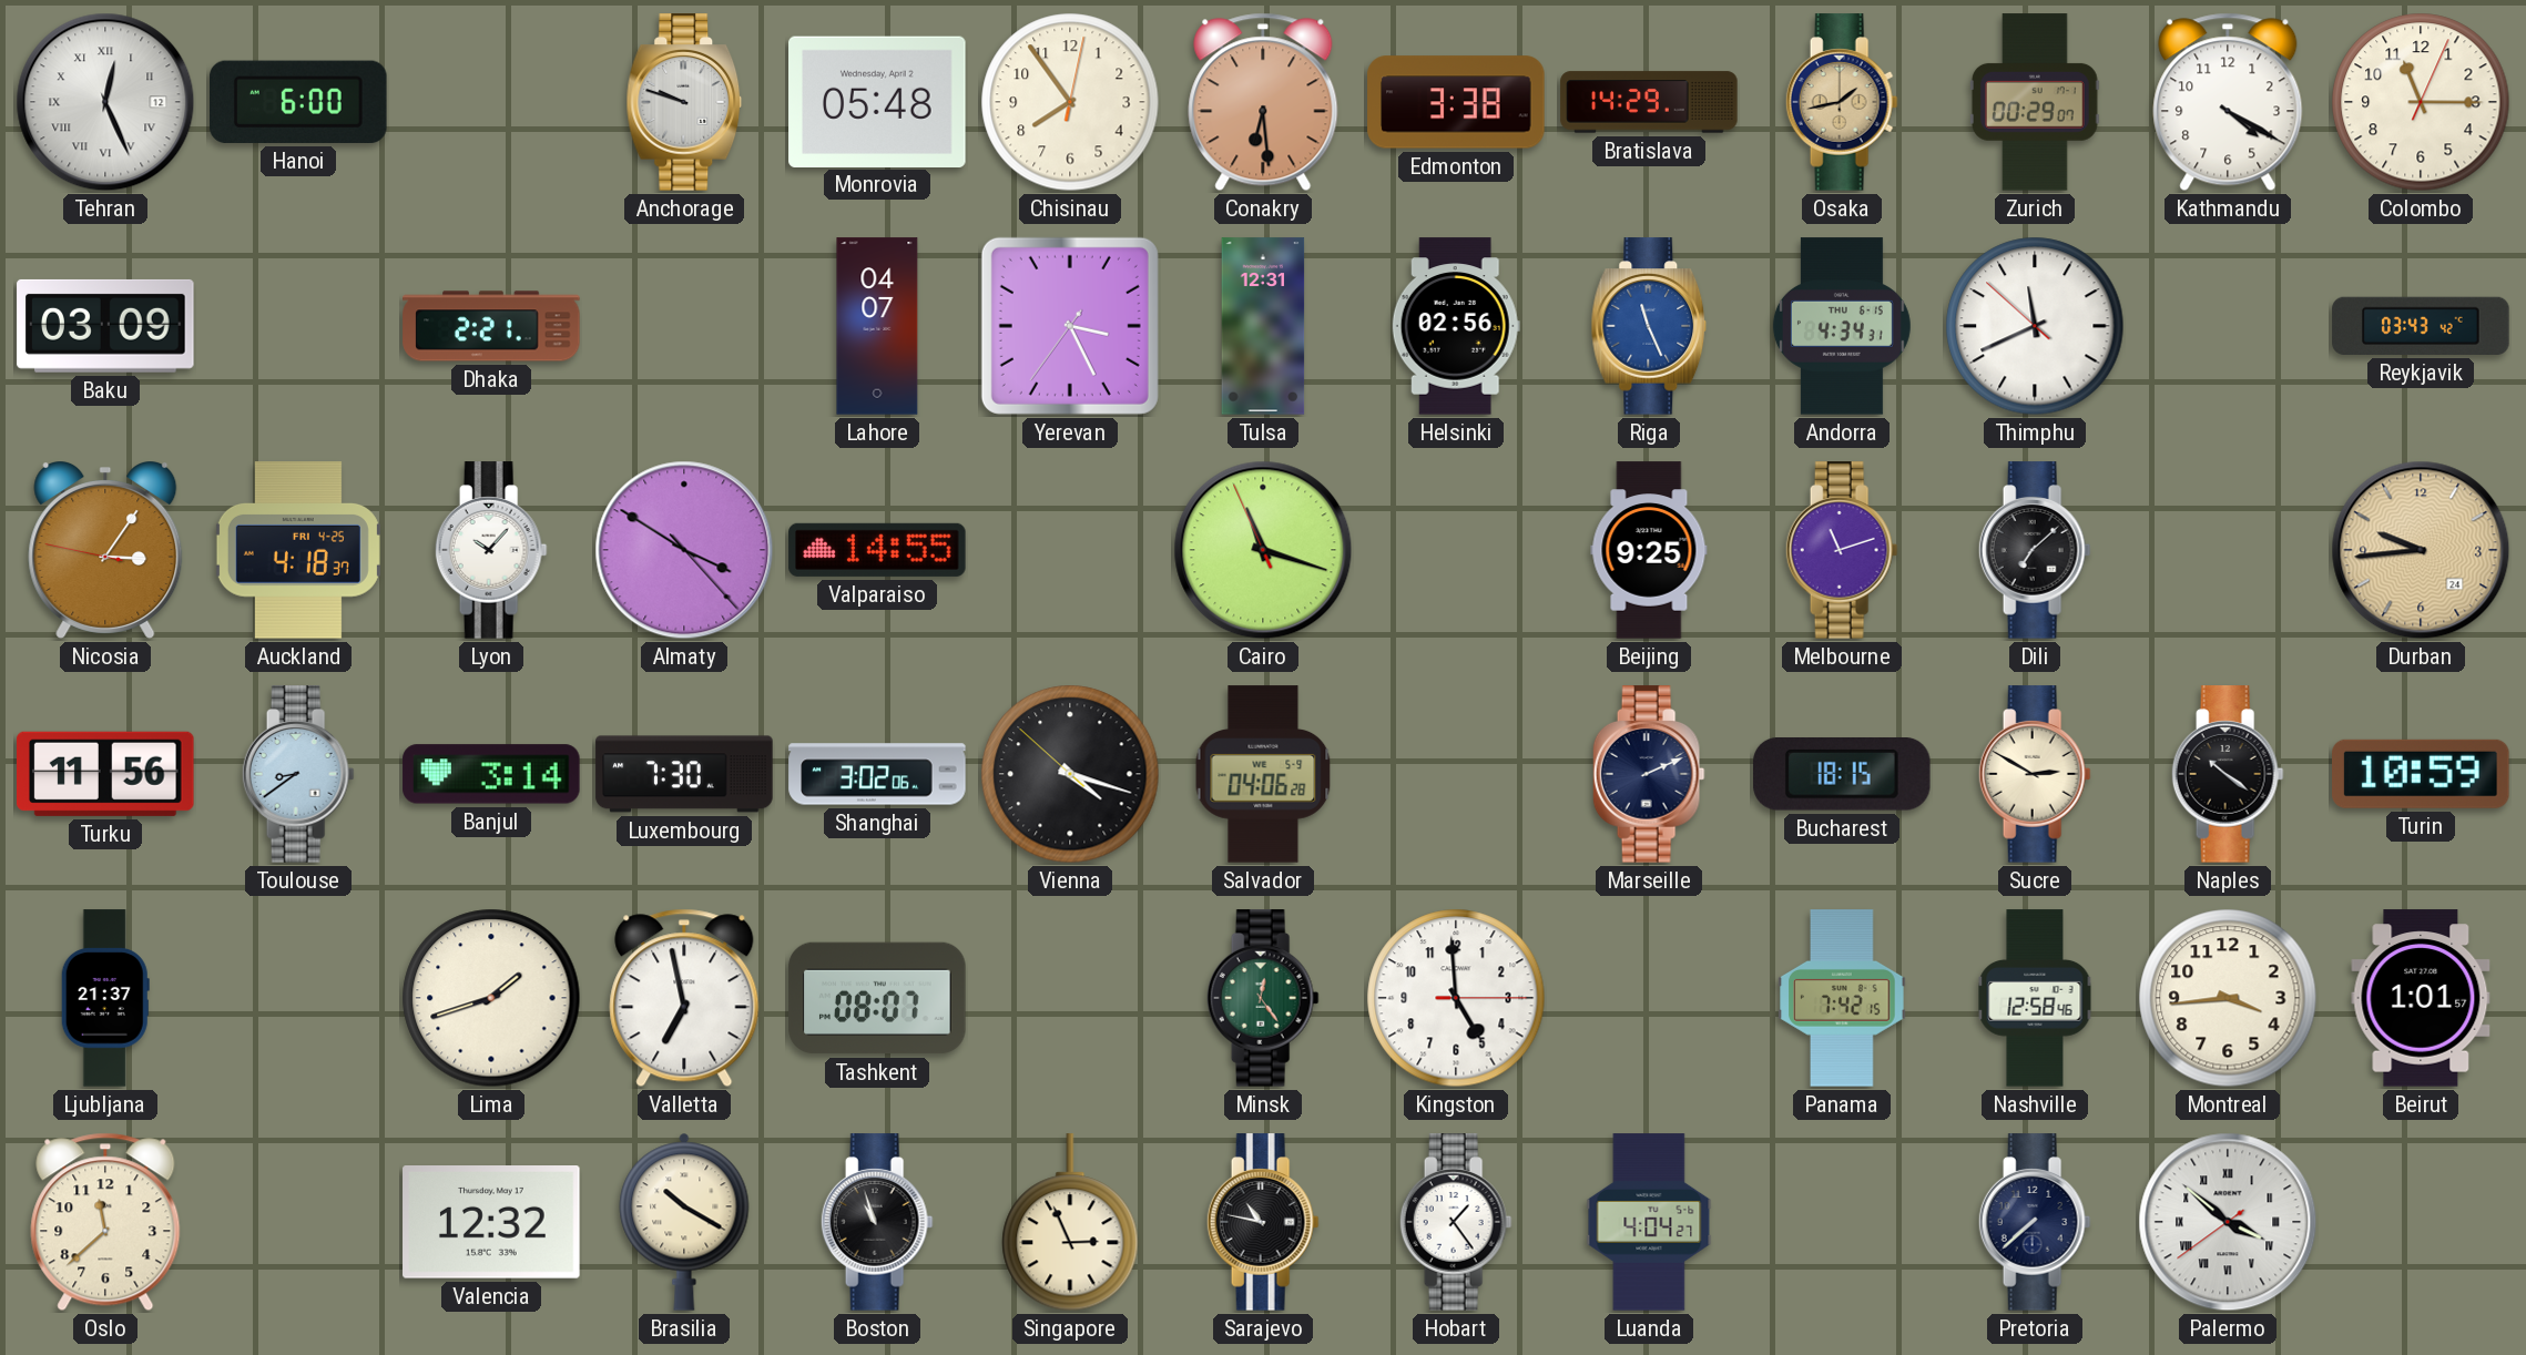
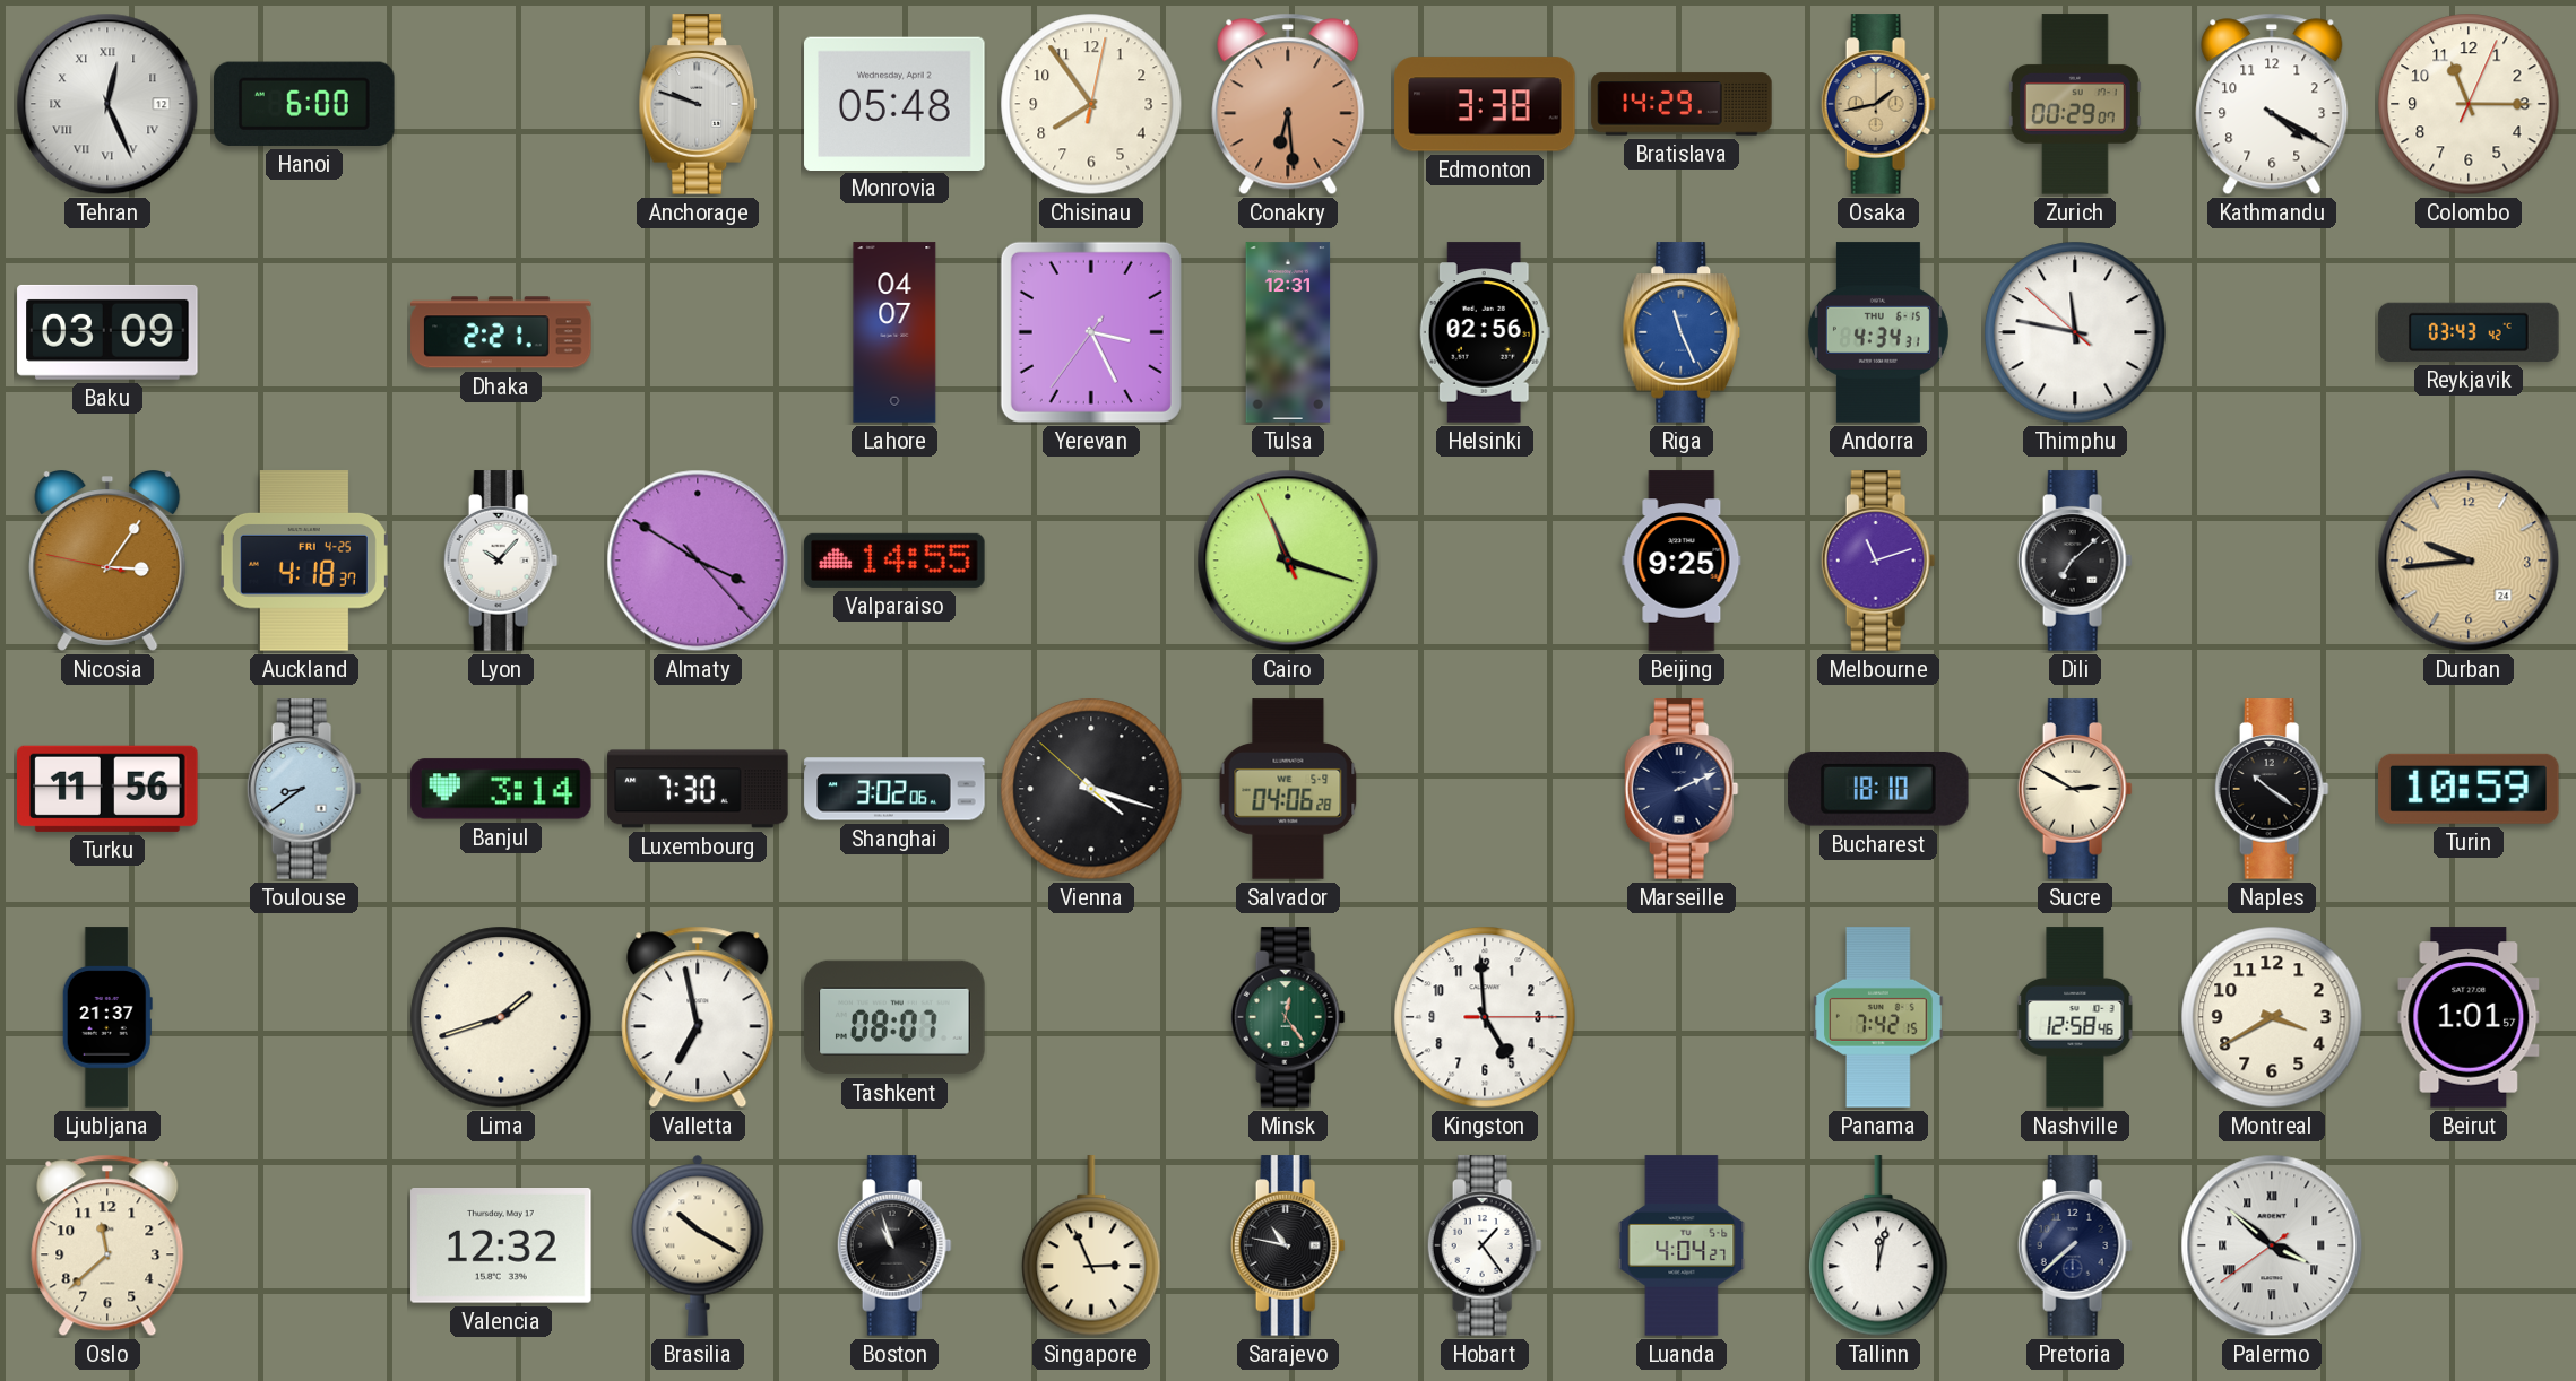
Thimphu: 11:40 -> 11:46 (2075, 332)
Bucharest: 18:15 -> 18:10 (1879, 790)
Montreal: 3:44 -> 3:40 (2272, 1017)
Tallinn: none -> 12:02 (1878, 1247)
